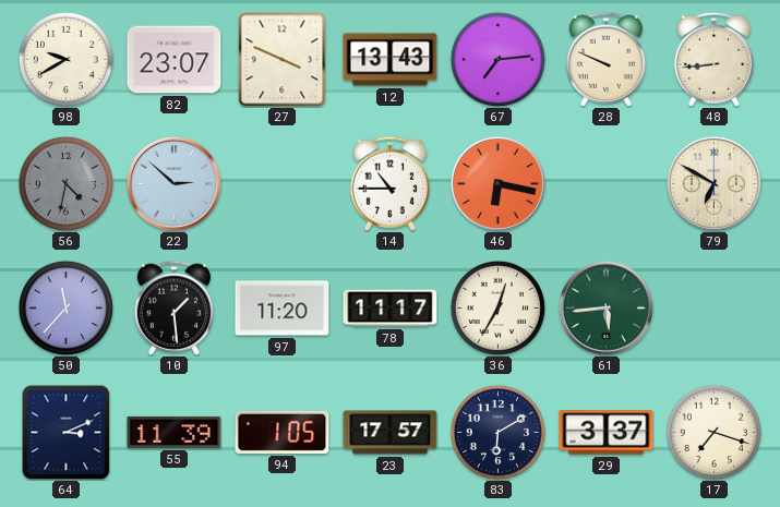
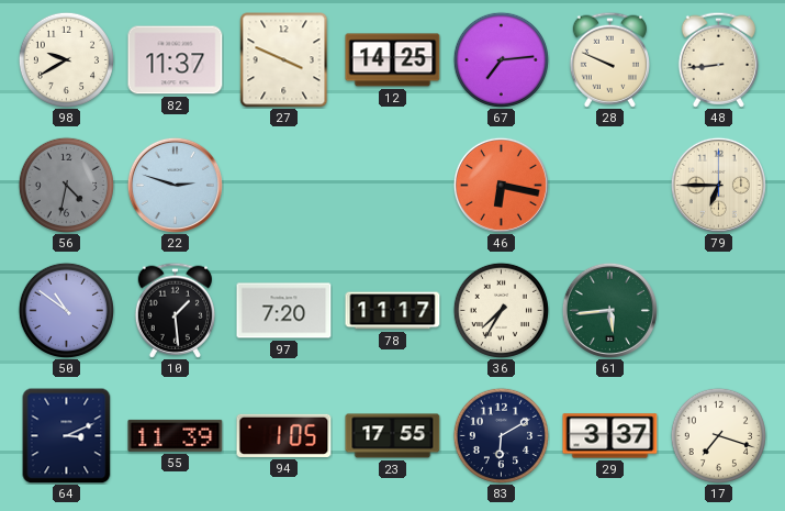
82: 23:07 -> 11:37 (176, 60)
12: 13:43 -> 14:25 (393, 60)
22: 2:52 -> 2:48 (175, 185)
14: 10:45 -> none (389, 183)
79: 6:50 -> 6:45 (718, 185)
50: 11:37 -> 10:51 (66, 310)
97: 11:20 -> 7:20 (284, 311)
36: 12:35 -> 7:35 (501, 310)
23: 17:57 -> 17:55 (393, 436)
